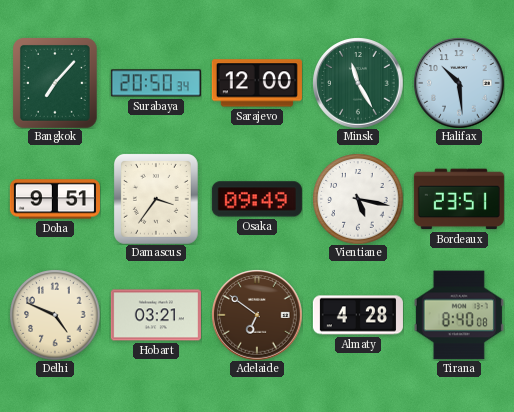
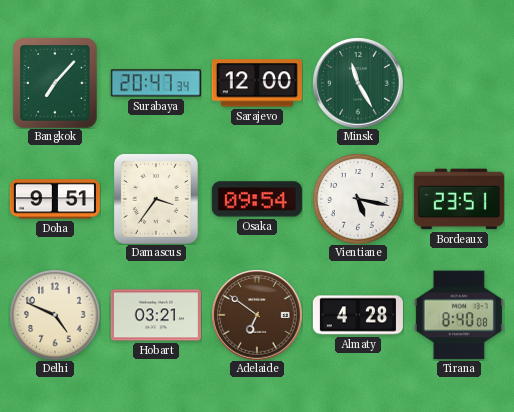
Surabaya: 20:50 -> 20:47 (156, 83)
Halifax: 10:29 -> none (459, 83)
Osaka: 09:49 -> 09:54 (257, 199)
